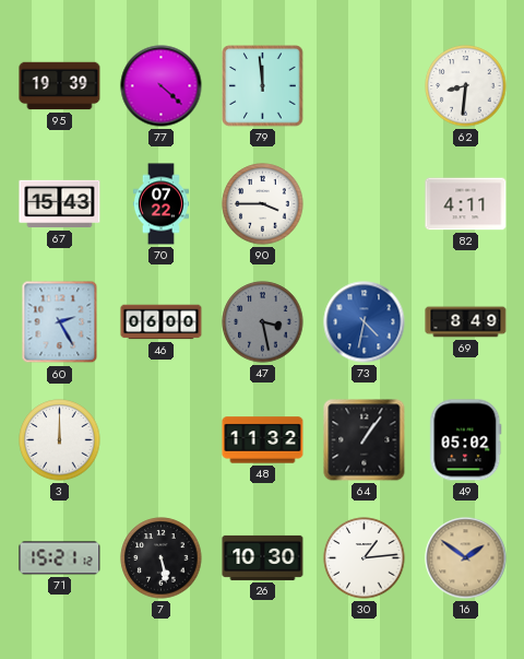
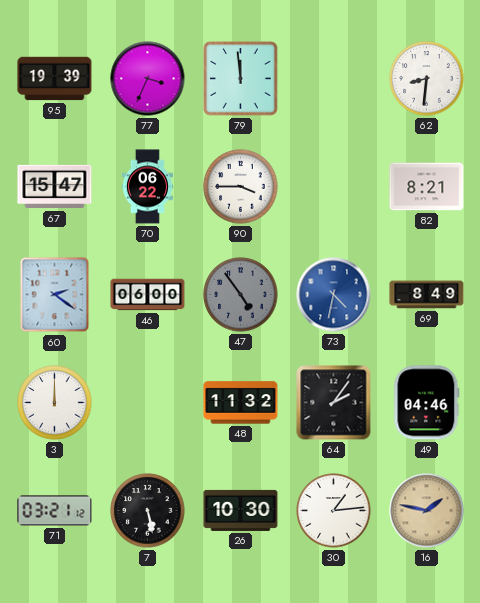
77: 4:22 -> 3:34 (148, 79)
67: 15:43 -> 15:47 (55, 187)
70: 07:22 -> 06:22 (147, 187)
82: 4:11 -> 8:21 (427, 187)
60: 2:25 -> 2:21 (55, 295)
47: 3:28 -> 4:54 (241, 295)
64: 1:06 -> 2:06 (334, 403)
49: 05:02 -> 04:46 (427, 403)
71: 15:21 -> 03:21 (55, 511)
16: 1:51 -> 1:47 (427, 511)
